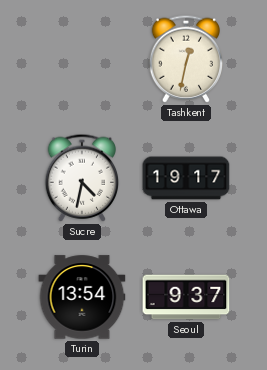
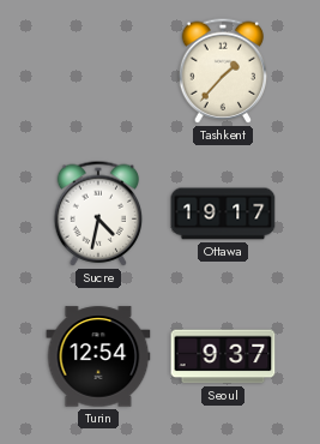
Tashkent: 12:32 -> 1:37 (223, 71)
Turin: 13:54 -> 12:54 (98, 356)
